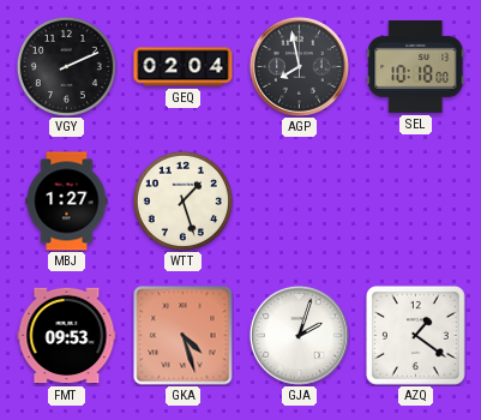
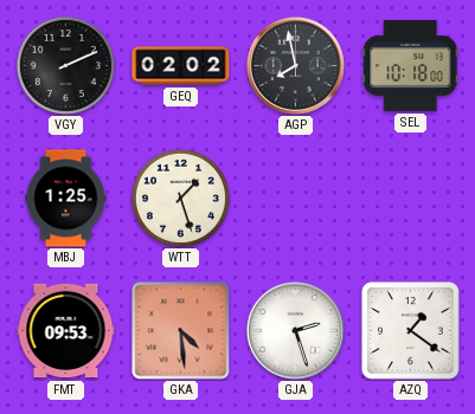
GEQ: 02:04 -> 02:02 (181, 66)
MBJ: 1:27 -> 1:25 (66, 199)
GKA: 4:27 -> 4:29 (181, 331)
GJA: 2:03 -> 2:27 (295, 330)
